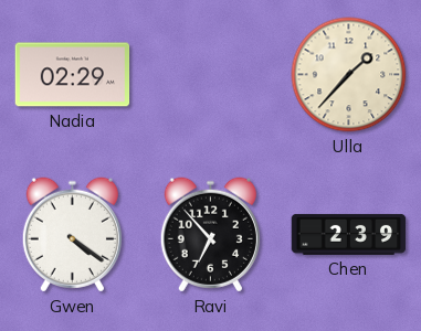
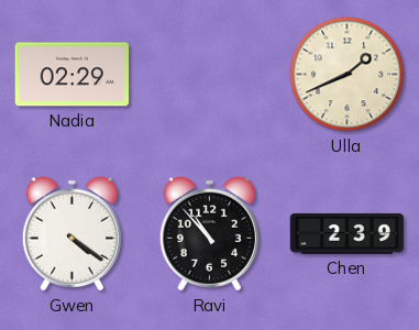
Ulla: 1:37 -> 1:41 (348, 75)
Ravi: 6:53 -> 10:53 (209, 234)
